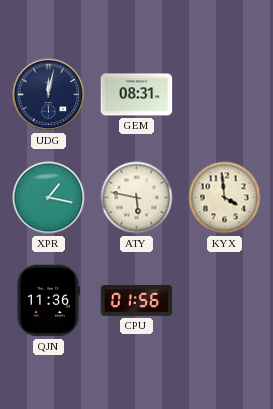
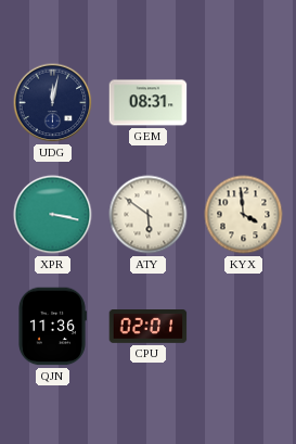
XPR: 1:17 -> 3:17 (53, 215)
ATY: 5:47 -> 5:51 (149, 215)
CPU: 01:56 -> 02:01 (149, 327)
